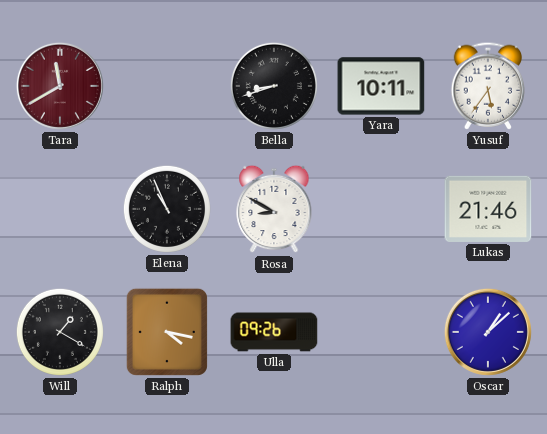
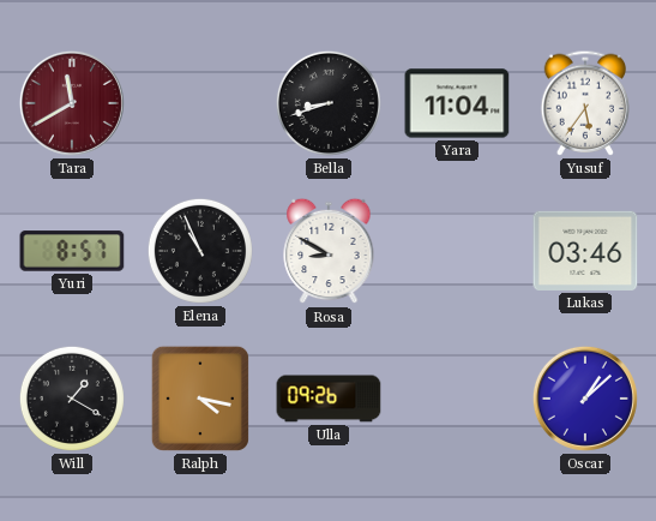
Yara: 10:11 -> 11:04 (457, 103)
Yuri: none -> 8:57 (72, 251)
Lukas: 21:46 -> 03:46 (585, 251)
